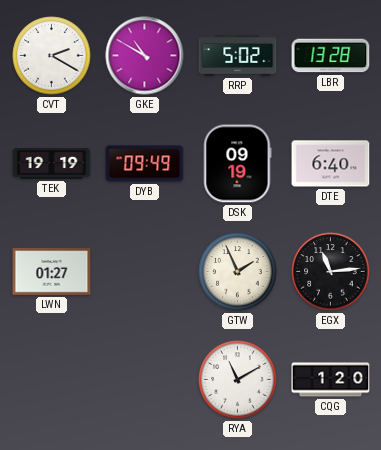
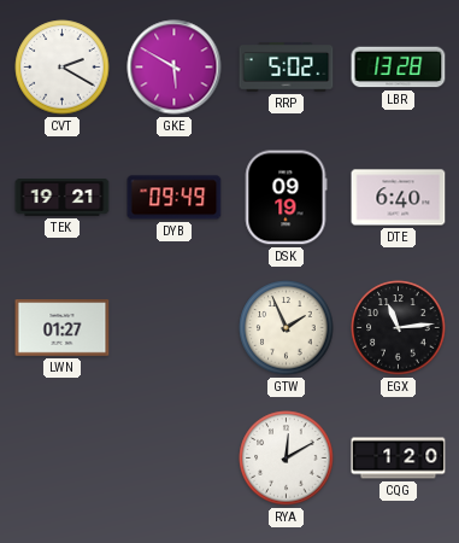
GKE: 10:50 -> 5:50 (175, 68)
TEK: 19:19 -> 19:21 (63, 198)
RYA: 11:10 -> 12:10 (287, 459)
